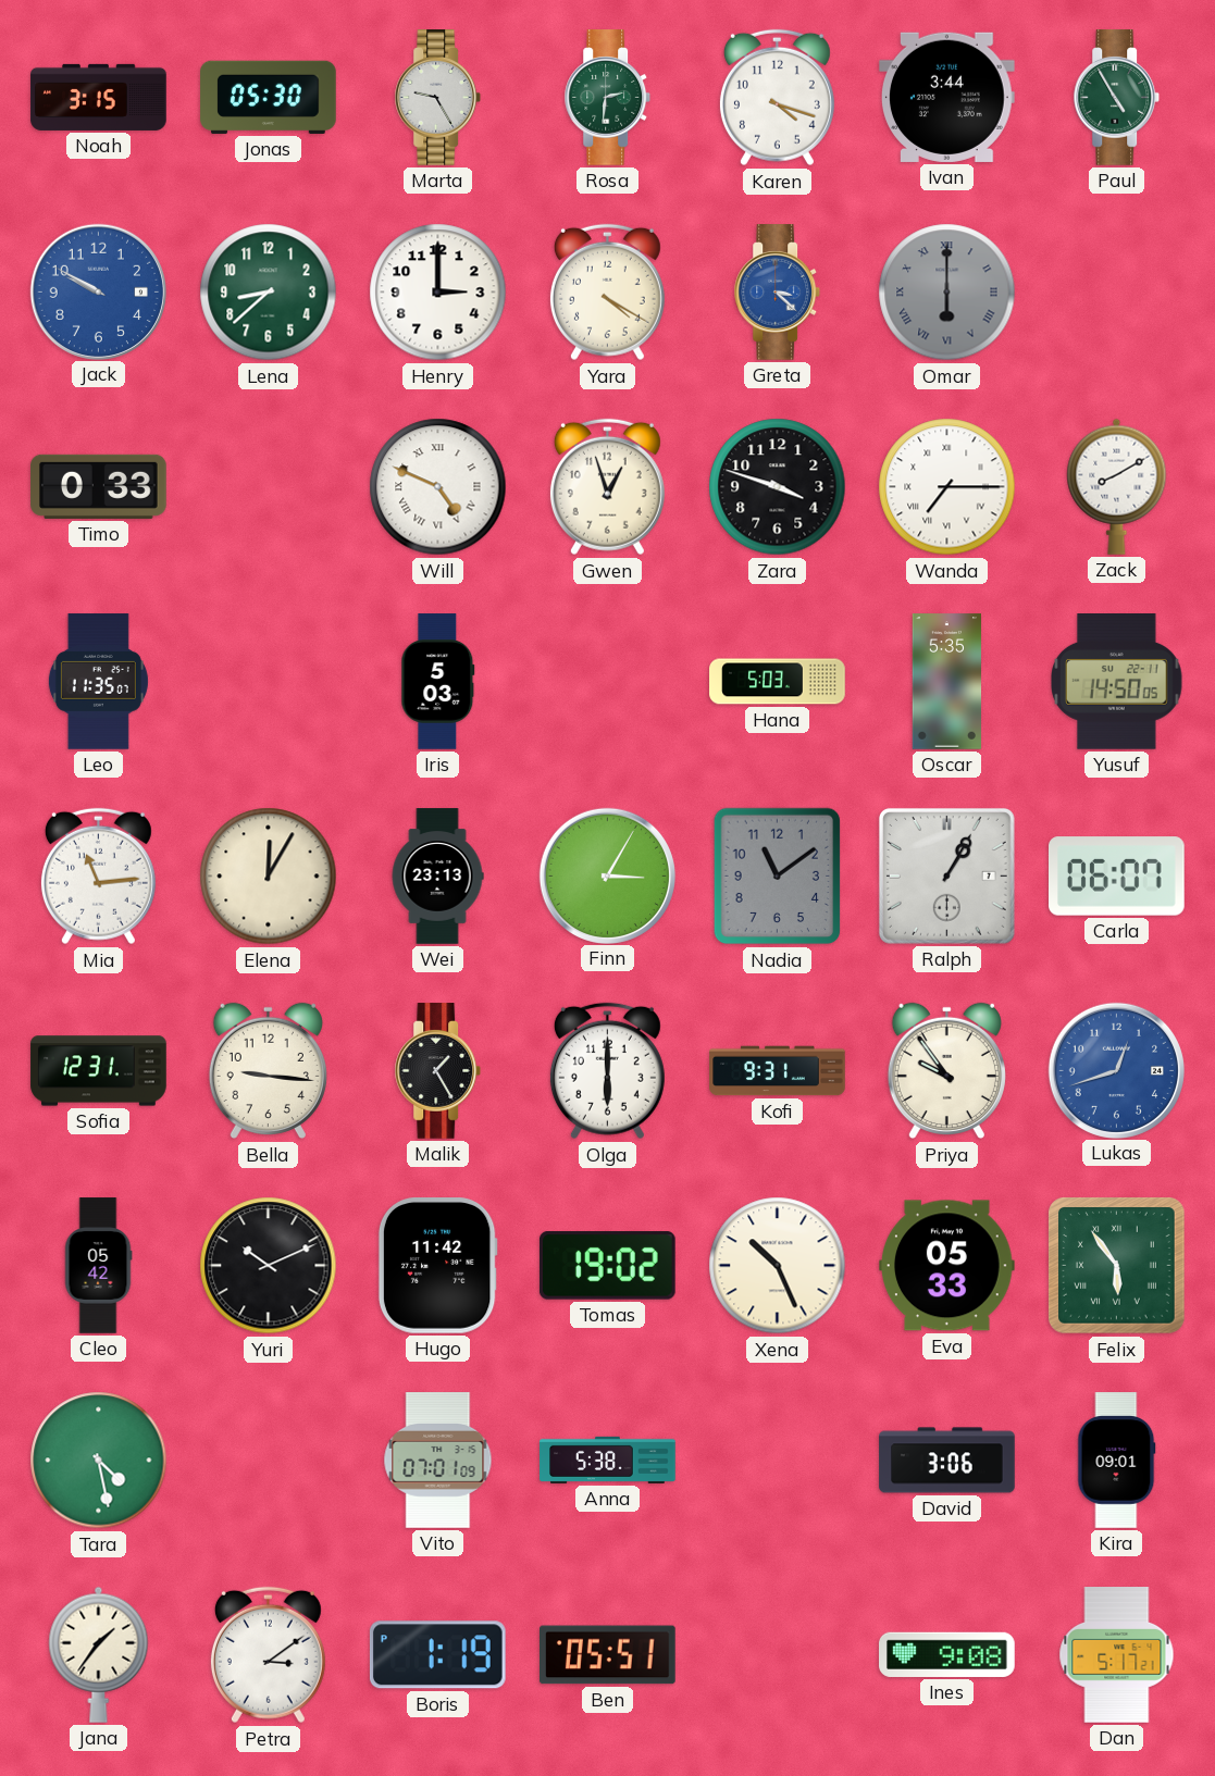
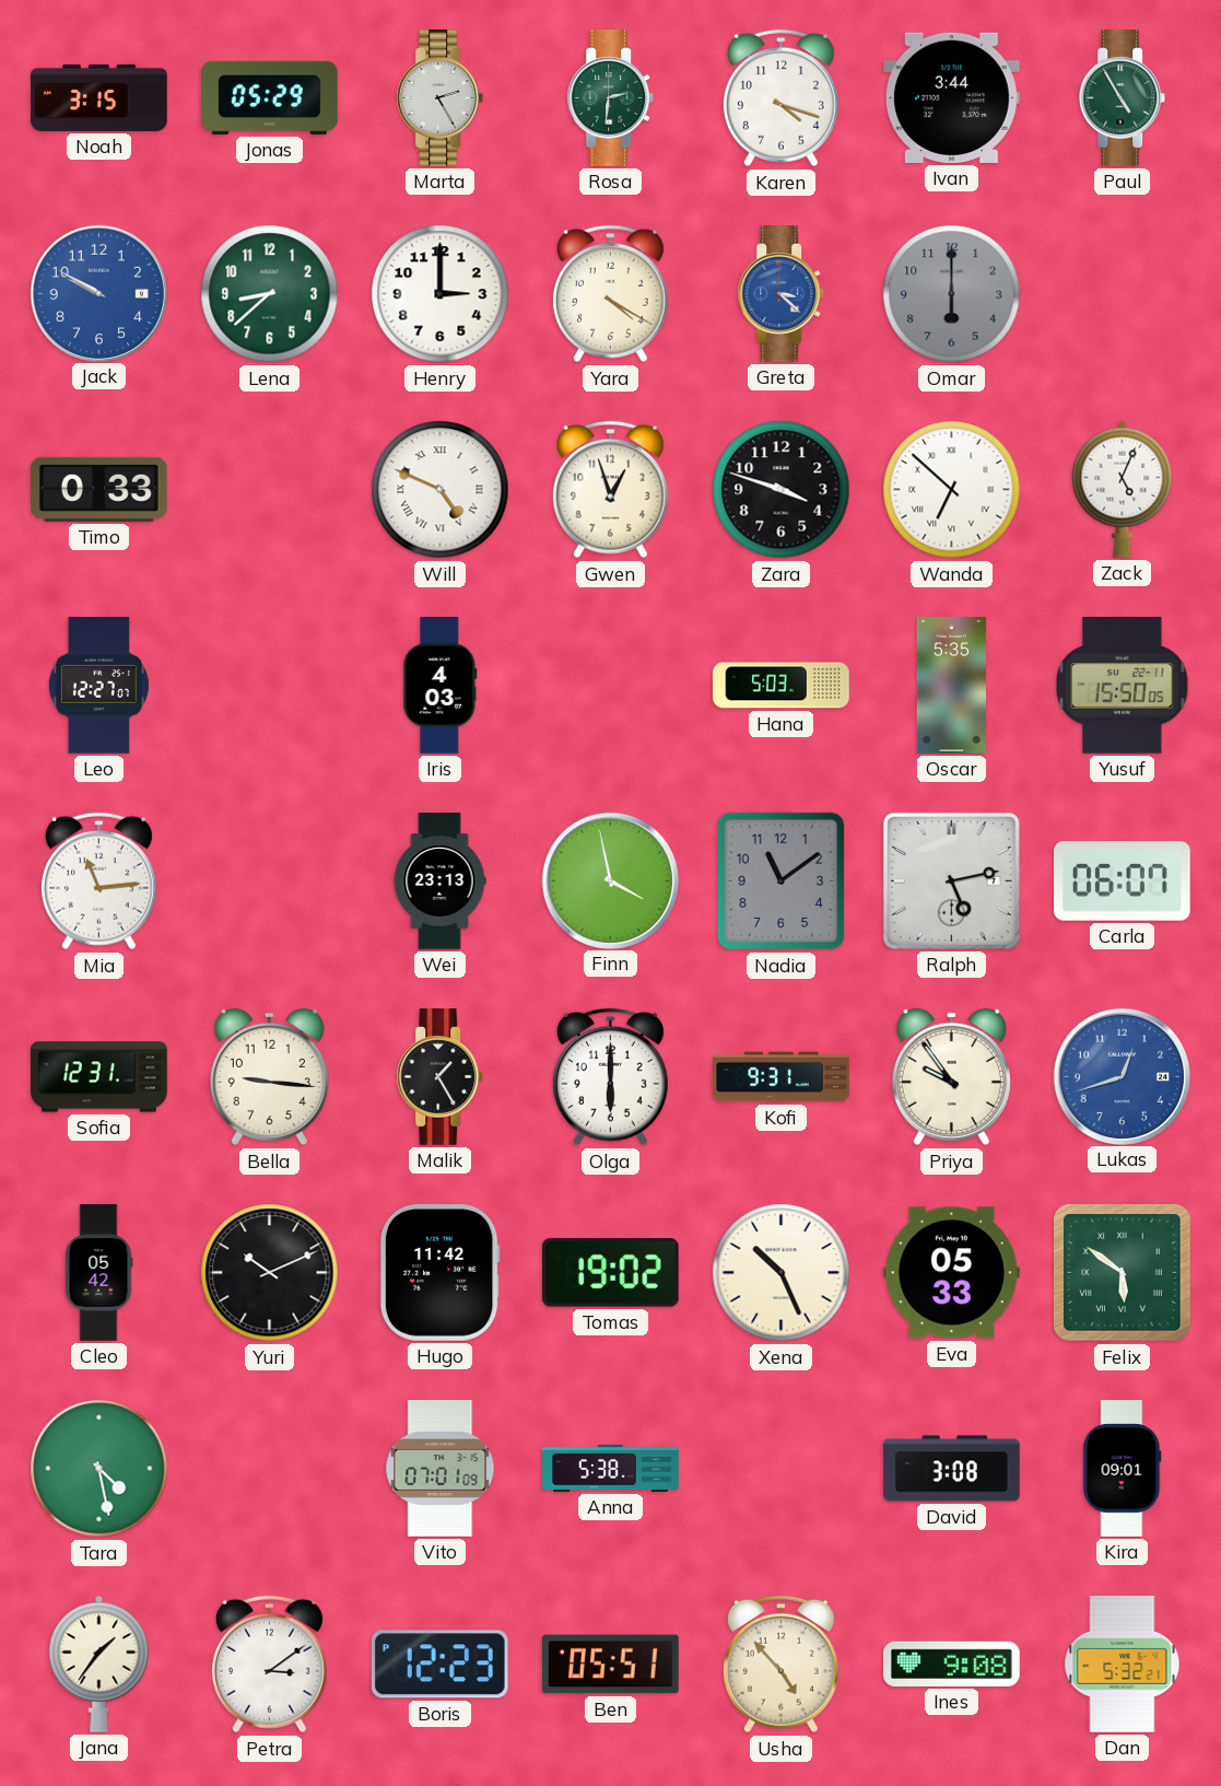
Jonas: 05:30 -> 05:29 (270, 97)
Marta: 9:25 -> 2:25 (441, 98)
Omar numerals: Roman -> Arabic (952, 294)
Wanda: 7:15 -> 6:52 (952, 490)
Zack: 8:10 -> 5:04 (1123, 489)
Leo: 11:35 -> 12:27 (98, 686)
Iris: 5:03 -> 4:03 (441, 686)
Yusuf: 14:50 -> 15:50 (1123, 686)
Elena: 12:05 -> none (269, 877)
Finn: 3:05 -> 3:58 (610, 880)
Ralph: 1:05 -> 5:13 (951, 880)
Felix: 5:54 -> 5:51 (1123, 1273)
David: 3:06 -> 3:08 (952, 1469)
Boris: 1:19 -> 12:23 (439, 1665)
Usha: none -> 4:53 (780, 1665)
Dan: 5:17 -> 5:32 (1123, 1665)
